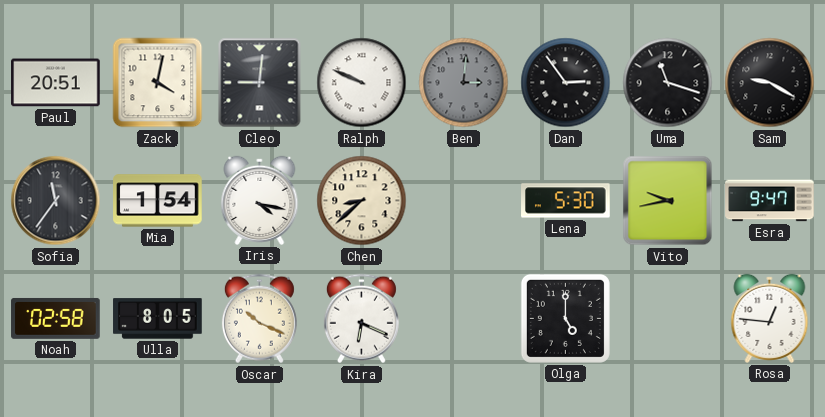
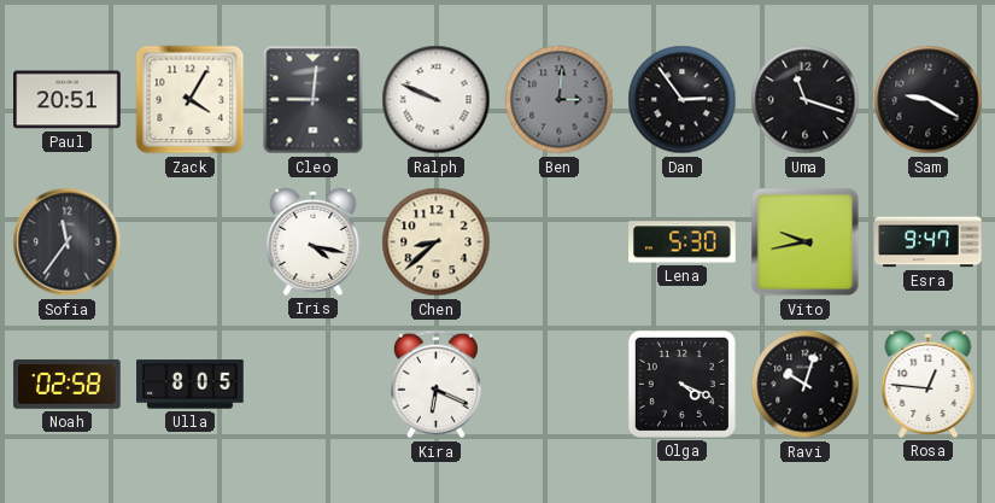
Zack: 4:02 -> 4:05 (191, 100)
Mia: 1:54 -> none (158, 201)
Oscar: 10:19 -> none (259, 319)
Olga: 5:00 -> 4:19 (681, 384)
Ravi: none -> 10:03 (806, 385)
